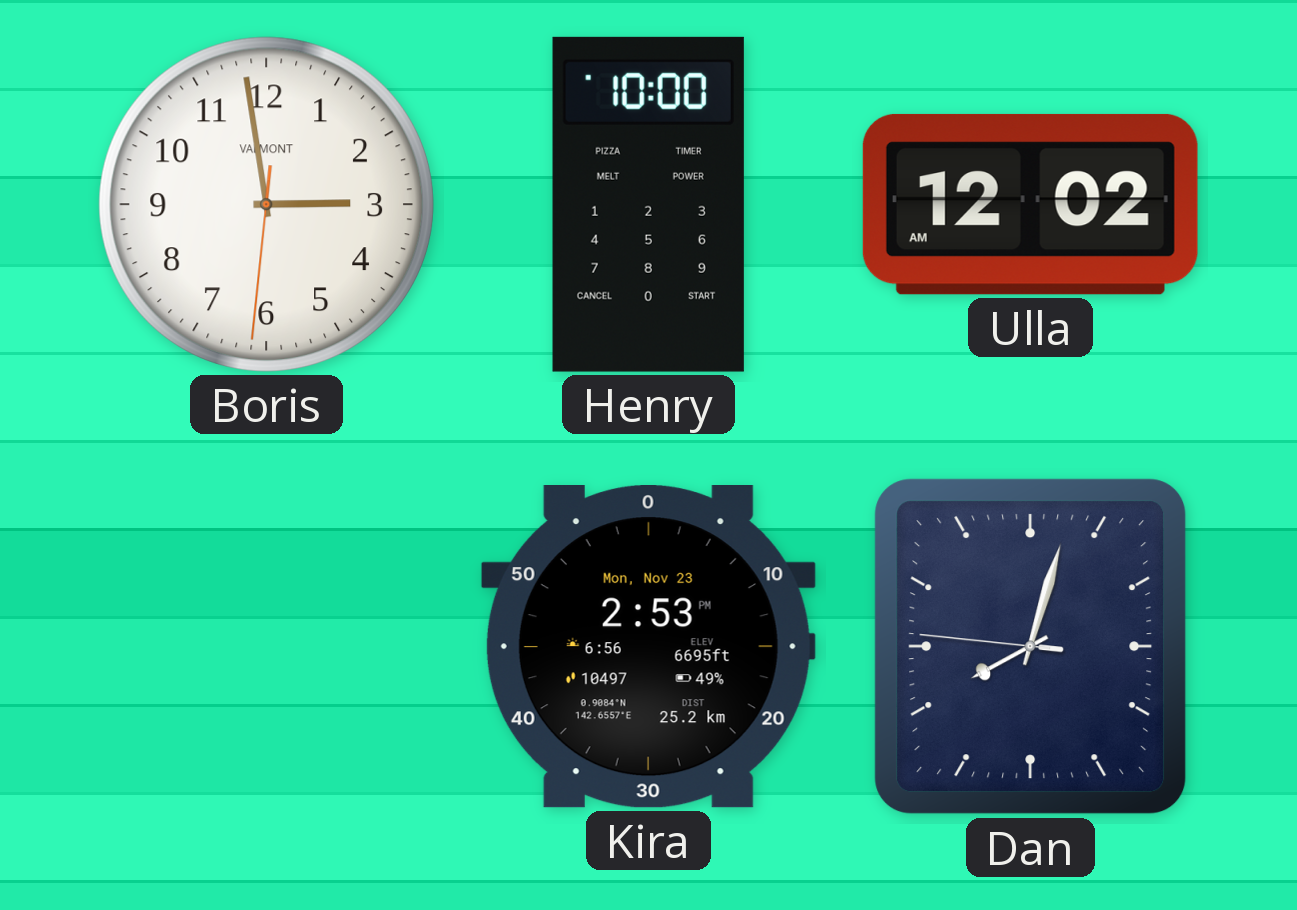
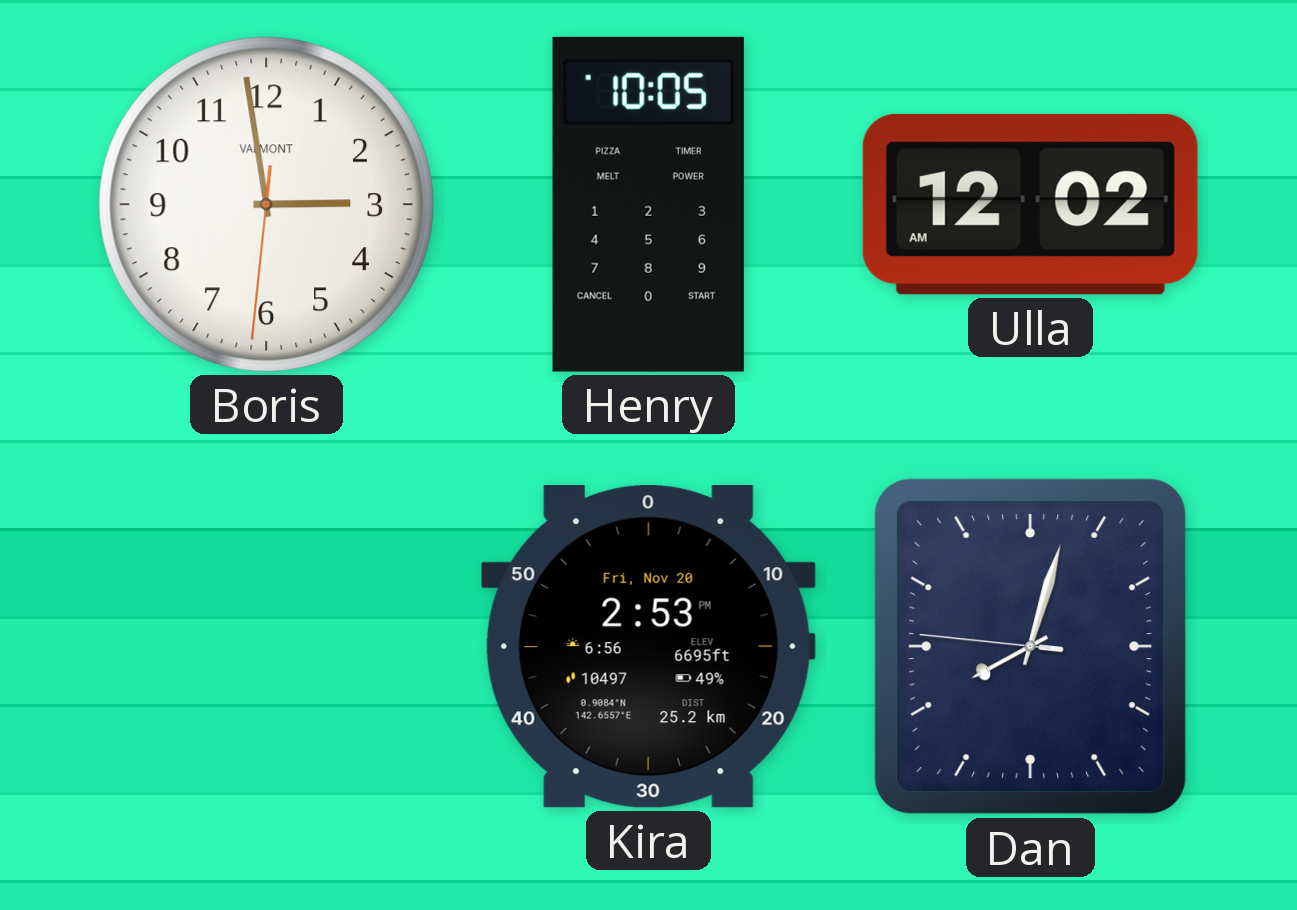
Henry: 10:00 -> 10:05 (648, 204)
Kira date: Mon, Nov 23 -> Fri, Nov 20 (648, 647)
